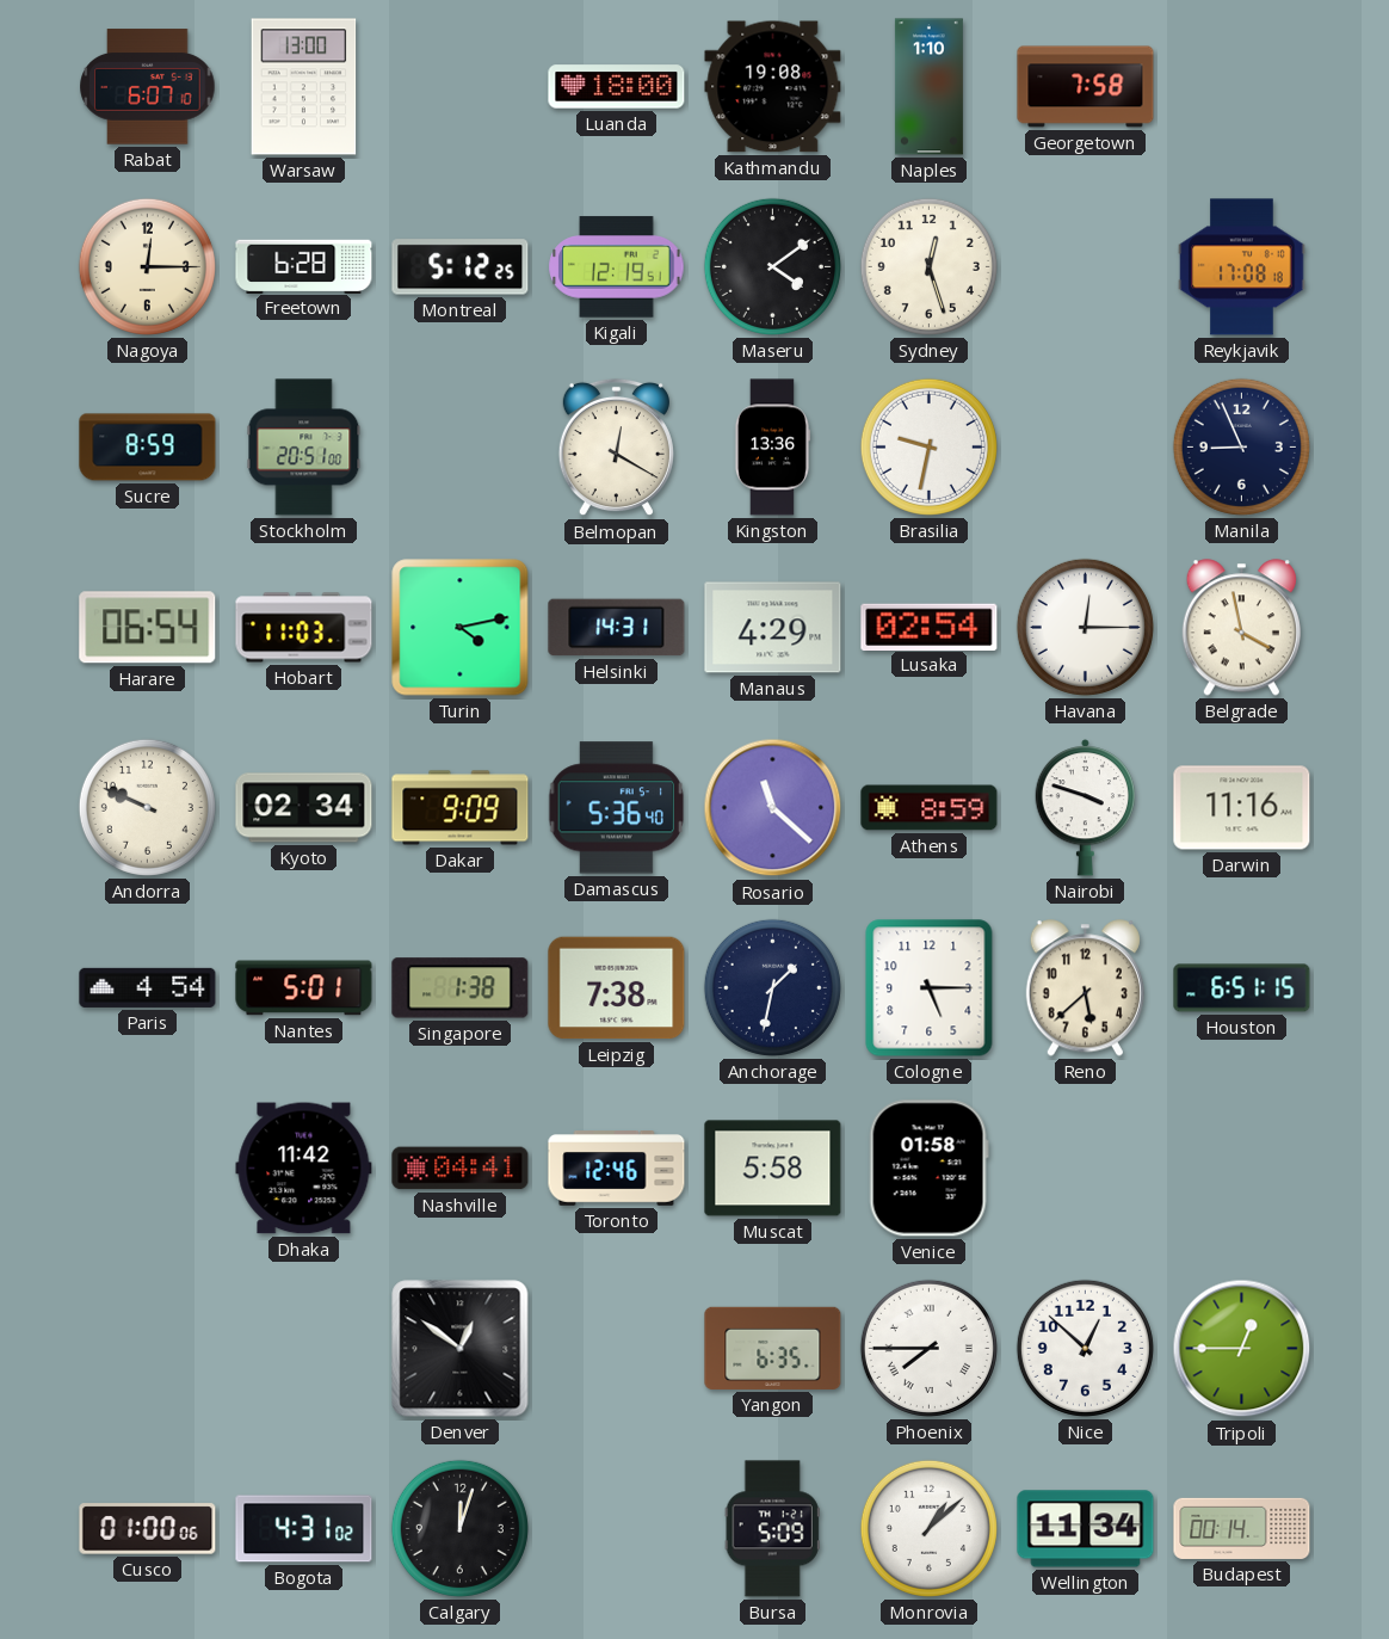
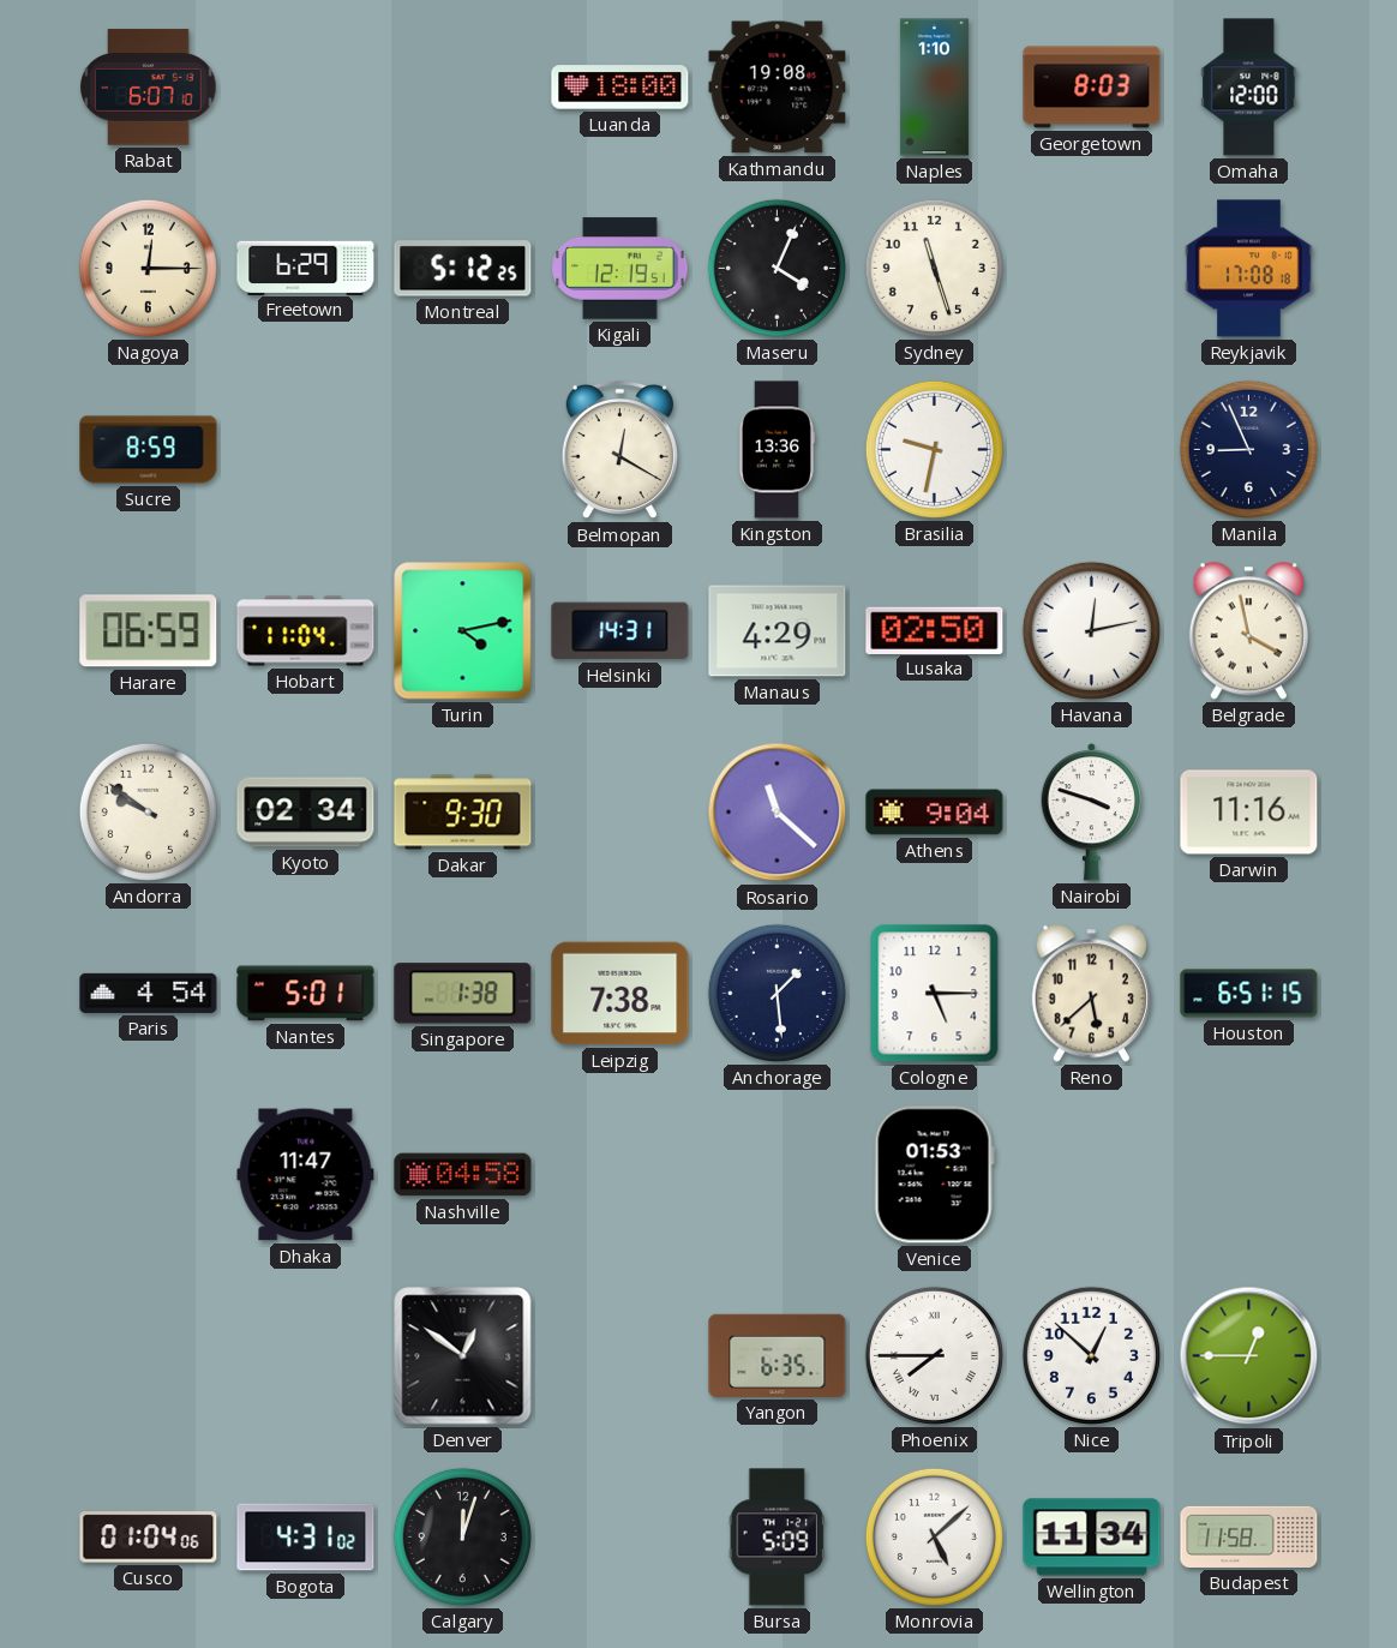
Warsaw: 13:00 -> none (304, 87)
Georgetown: 7:58 -> 8:03 (1092, 88)
Omaha: none -> 12:00 (1249, 88)
Freetown: 6:28 -> 6:29 (306, 268)
Maseru: 4:09 -> 4:04 (777, 268)
Sydney: 12:27 -> 11:27 (934, 268)
Stockholm: 20:51 -> none (304, 448)
Harare: 06:54 -> 06:59 (149, 631)
Hobart: 11:03 -> 11:04 (306, 631)
Lusaka: 02:54 -> 02:50 (935, 630)
Havana: 12:15 -> 12:13 (1091, 630)
Andorra: 9:49 -> 9:51 (148, 811)
Dakar: 9:09 -> 9:30 (463, 813)
Damascus: 5:36 -> none (616, 808)
Athens: 8:59 -> 9:04 (935, 813)
Anchorage: 1:32 -> 1:29 (777, 993)
Dhaka: 11:42 -> 11:47 (306, 1175)
Nashville: 04:41 -> 04:58 (463, 1175)
Toronto: 12:46 -> none (617, 1169)
Muscat: 5:58 -> none (773, 1169)
Venice: 01:58 -> 01:53 (934, 1175)
Cusco: 01:00 -> 01:04 (149, 1538)
Monrovia: 1:08 -> 5:08 (934, 1536)
Budapest: 00:14 -> 11:58 (1249, 1536)
